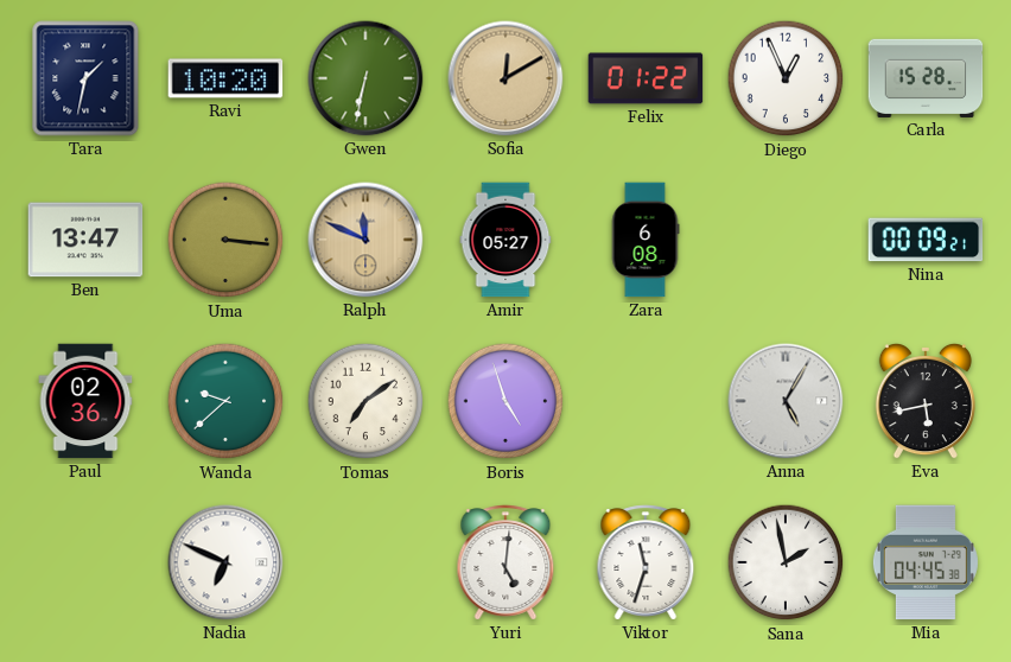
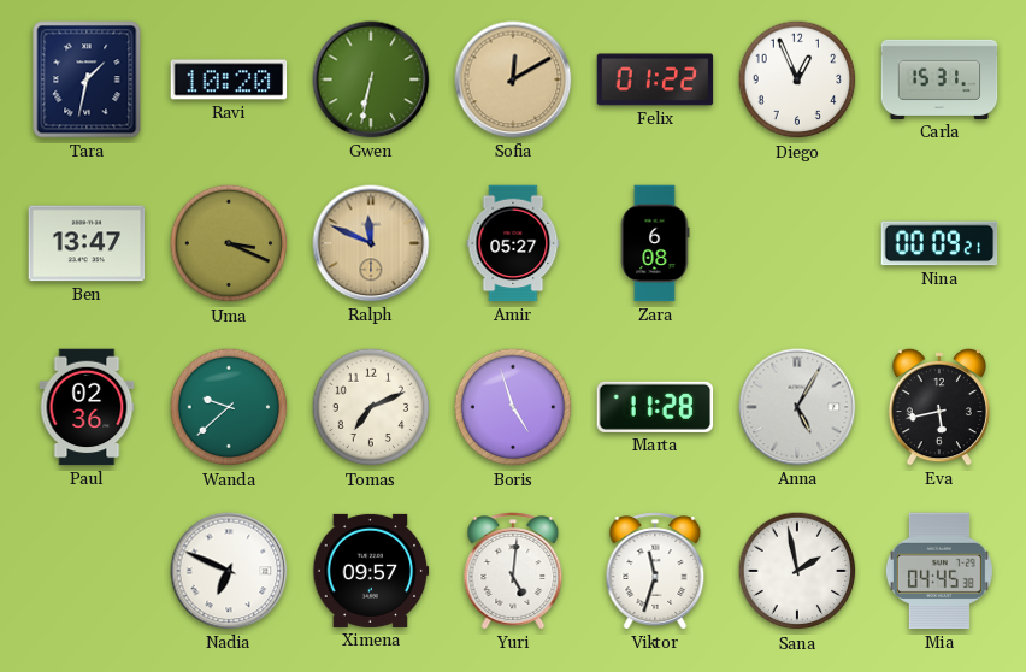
Carla: 15:28 -> 15:31 (939, 79)
Uma: 3:16 -> 3:19 (229, 243)
Tomas: 7:09 -> 7:11 (371, 407)
Marta: none -> 11:28 (655, 407)
Ximena: none -> 09:57 (371, 571)
